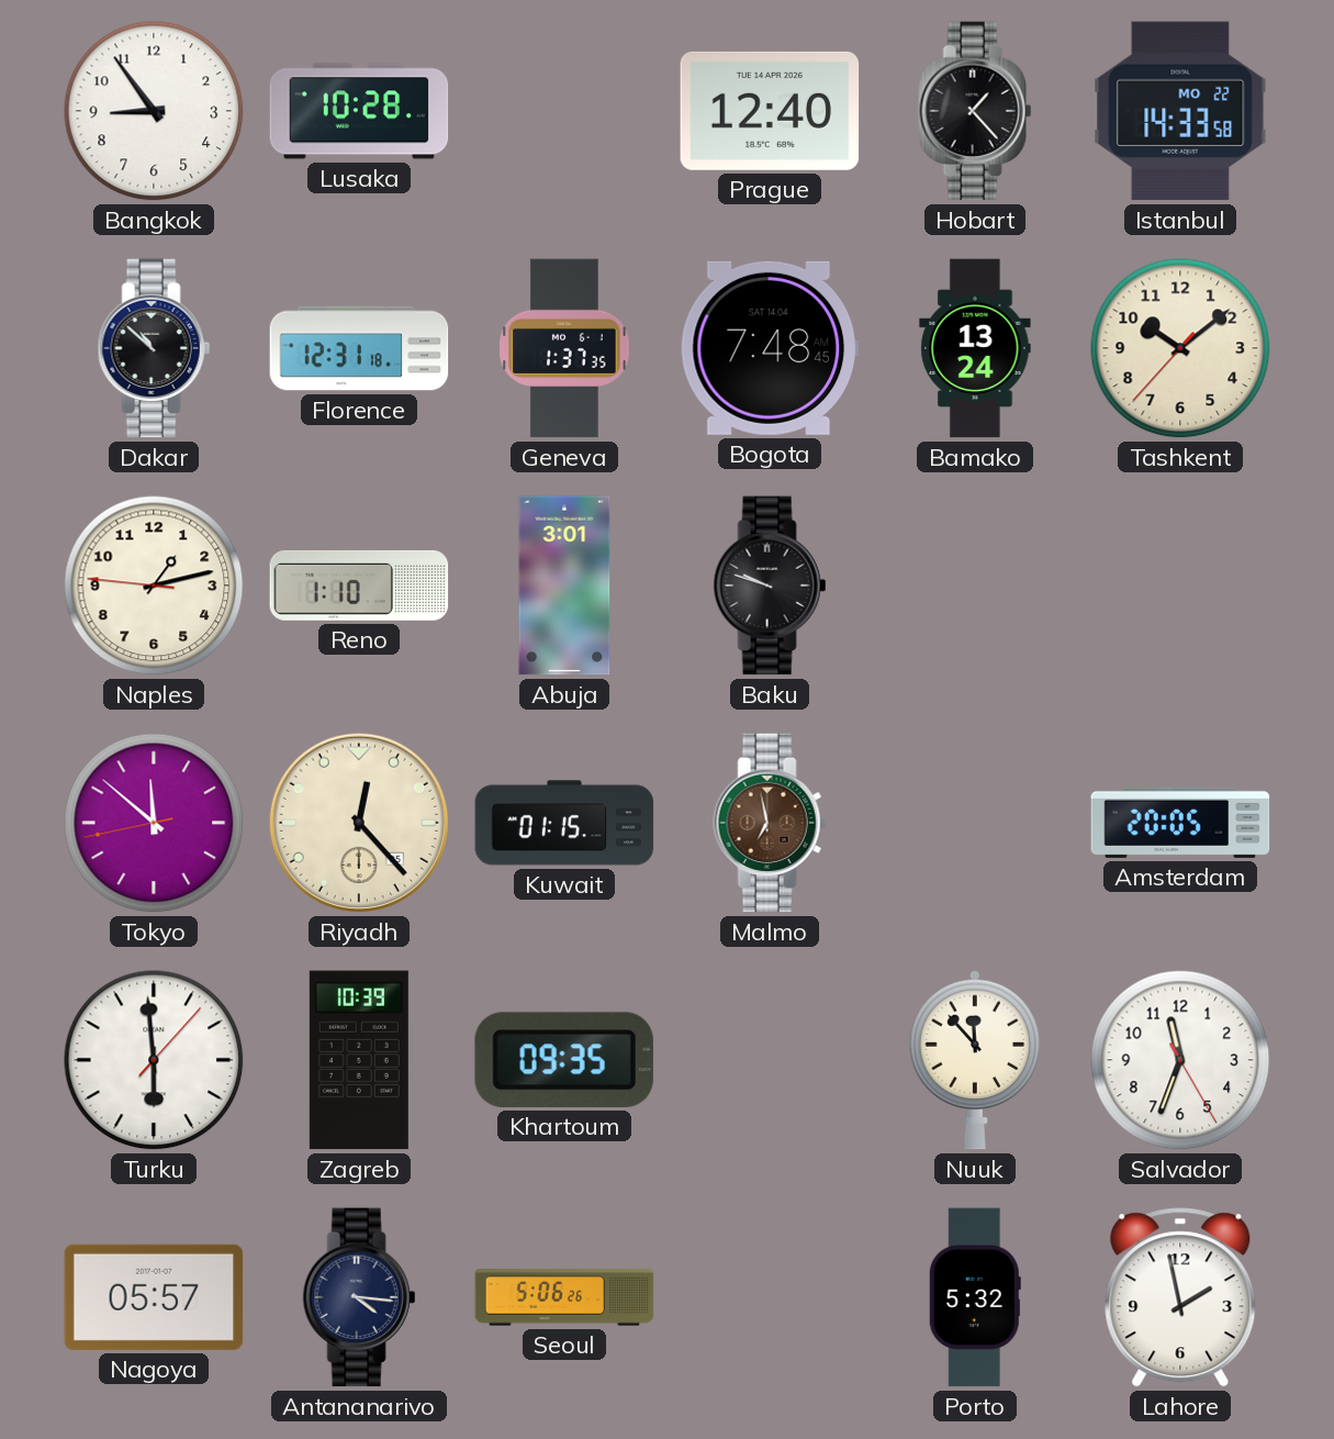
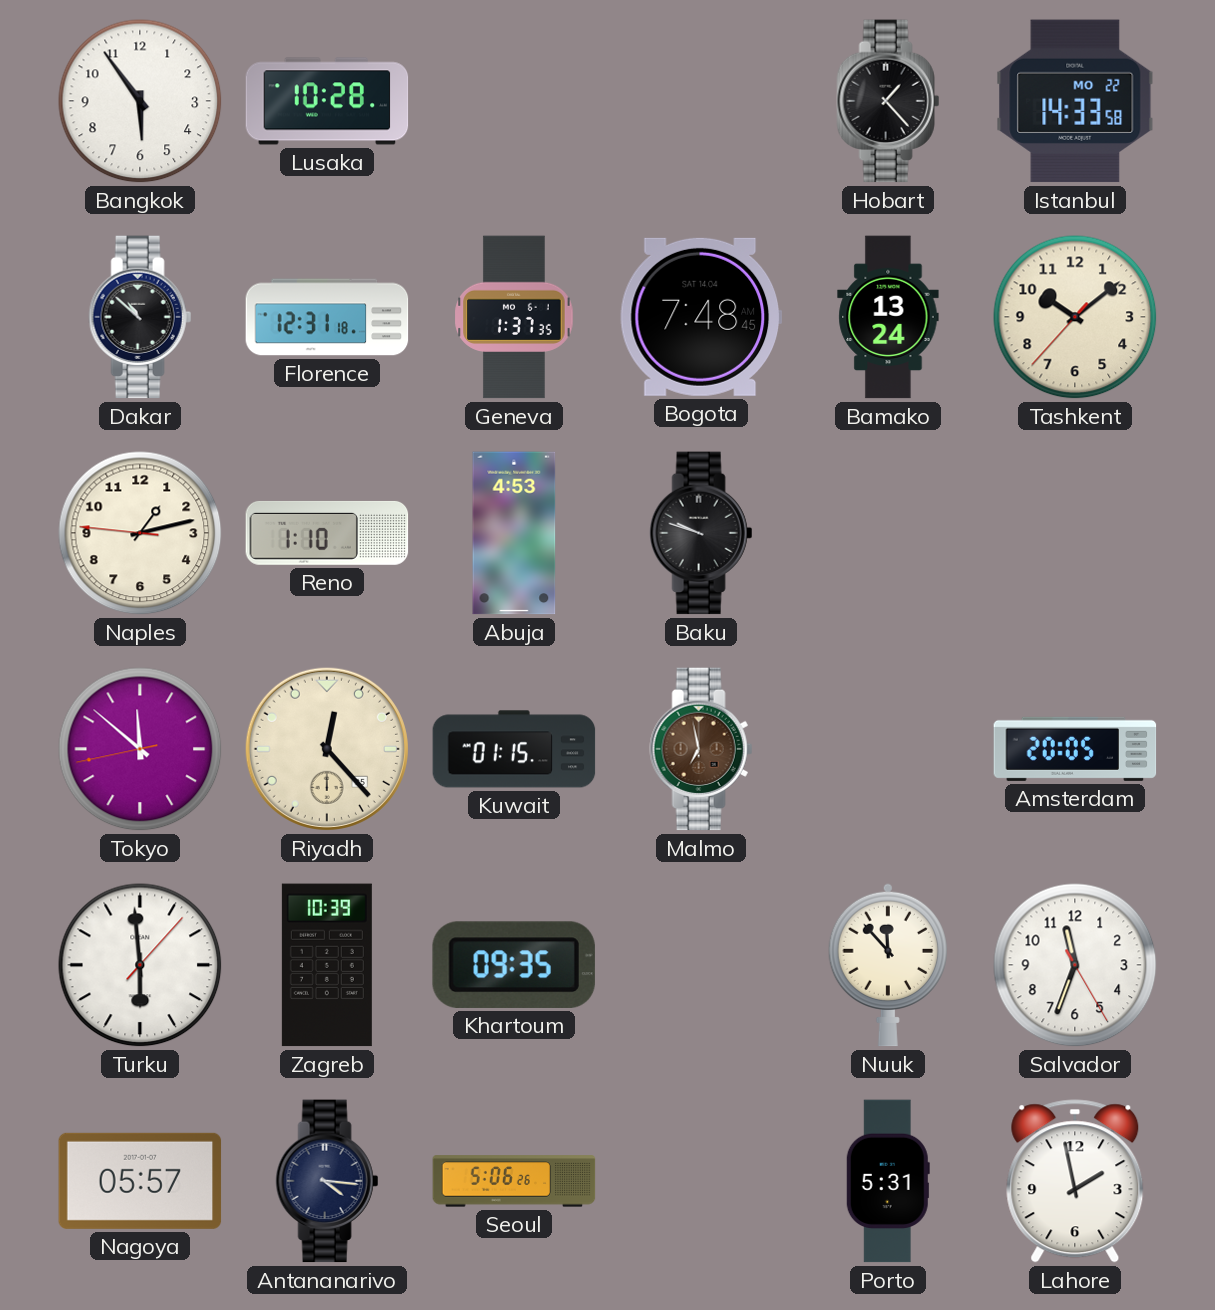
Bangkok: 8:54 -> 5:54 (140, 101)
Prague: 12:40 -> none (770, 111)
Abuja: 3:01 -> 4:53 (514, 533)
Porto: 5:32 -> 5:31 (888, 1181)
